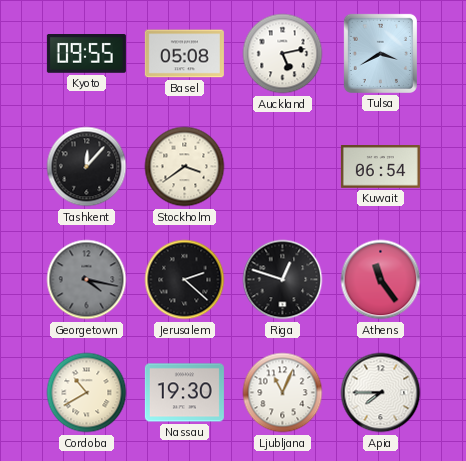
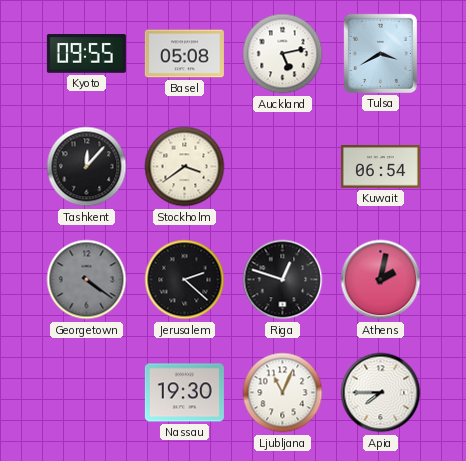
Georgetown: 4:17 -> 4:21 (87, 280)
Athens: 11:24 -> 2:02 (381, 280)
Cordoba: 10:40 -> none (87, 393)
